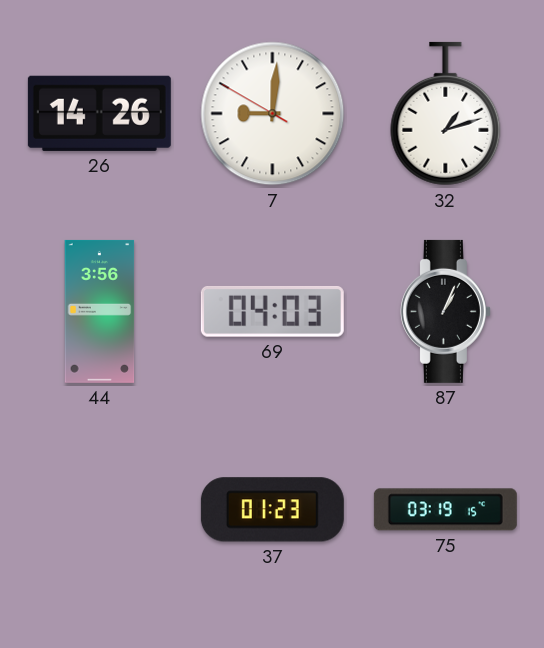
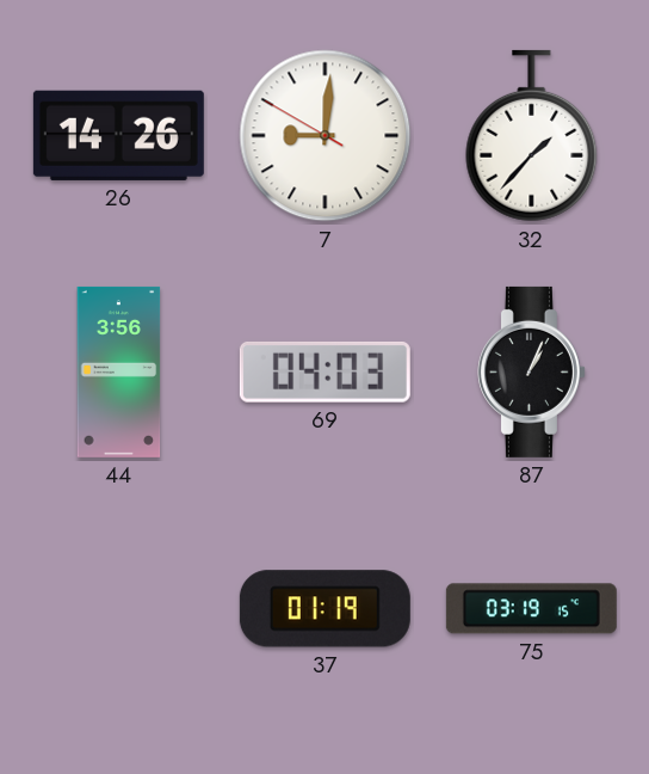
32: 1:12 -> 1:37 (532, 136)
37: 01:23 -> 01:19 (324, 609)
